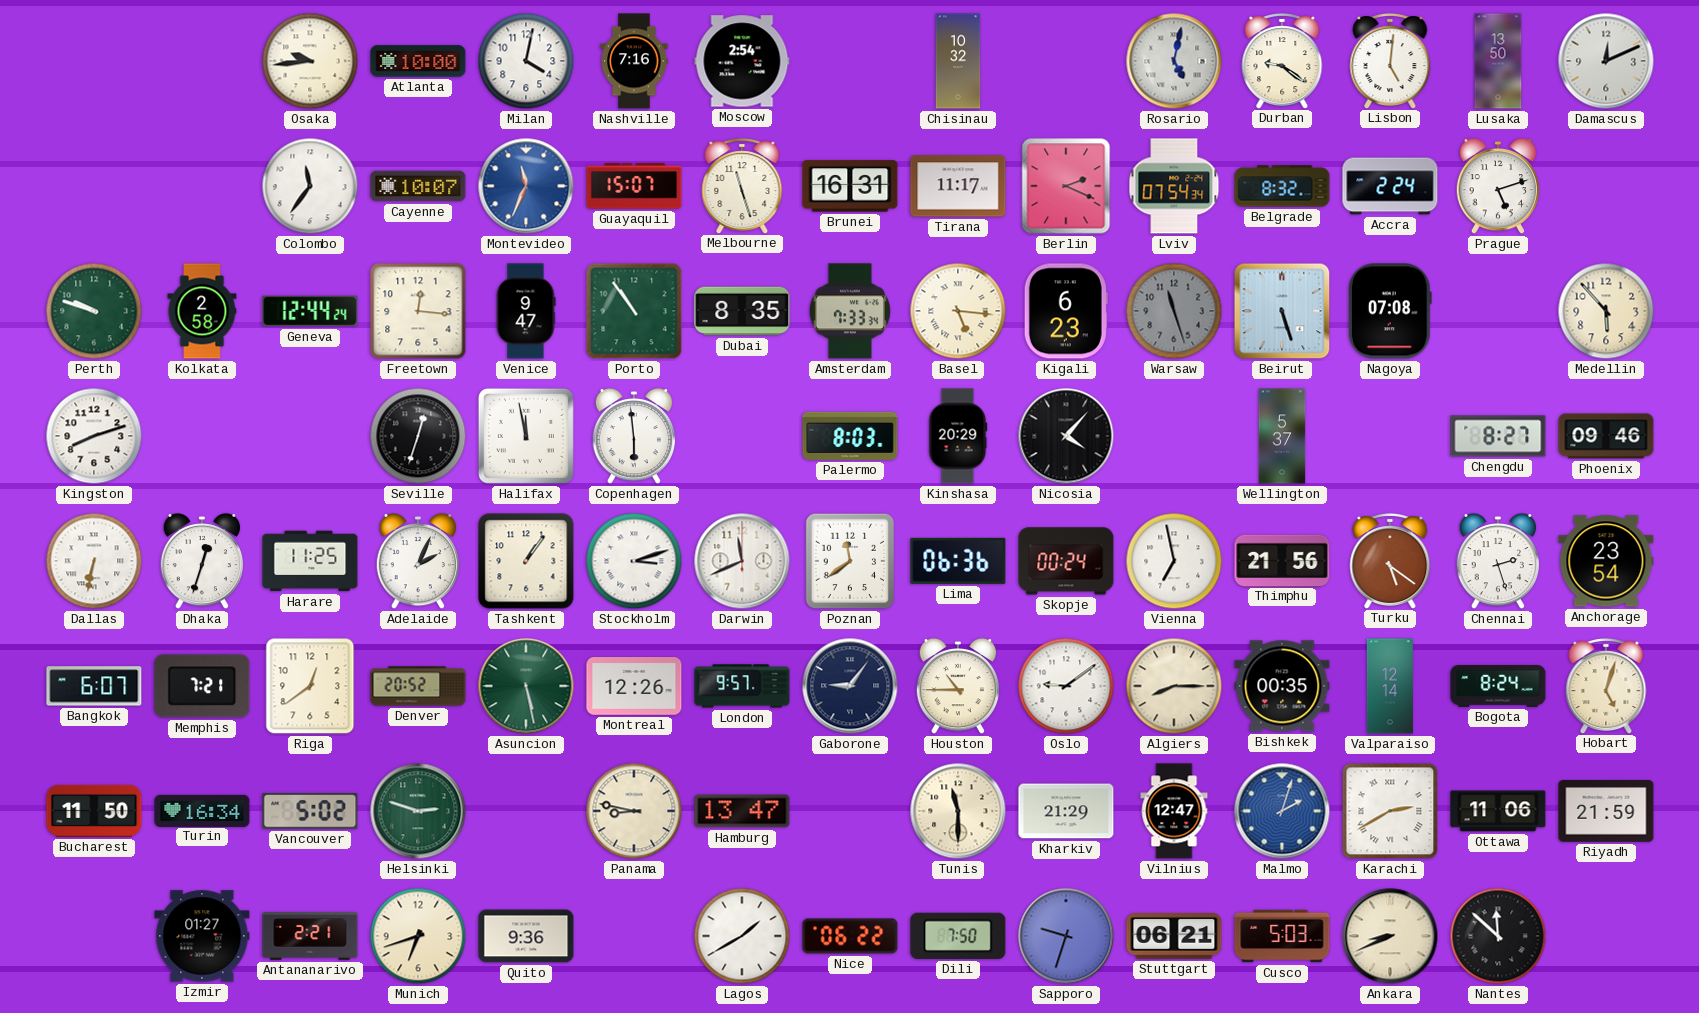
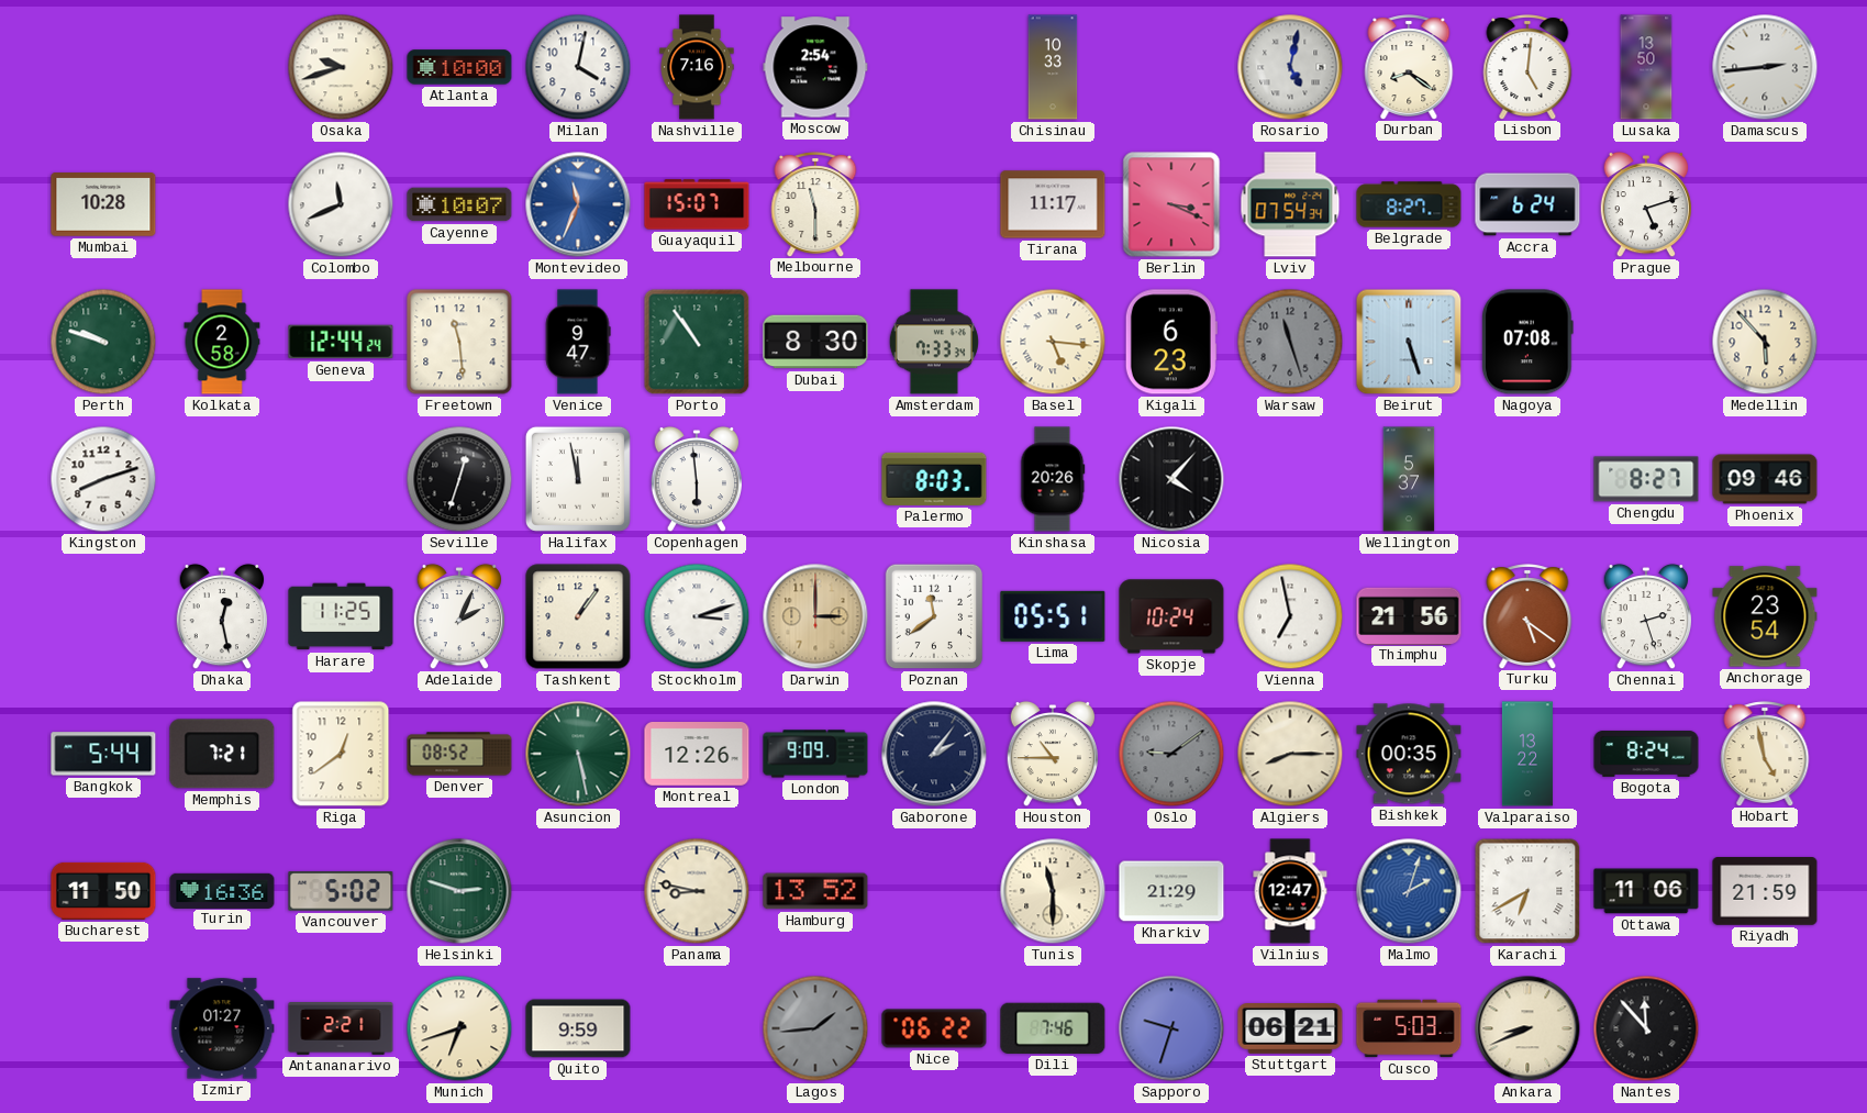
Osaka: 9:44 -> 9:42 (341, 67)
Chisinau: 10:32 -> 10:33 (1053, 67)
Durban: 9:21 -> 8:21 (1409, 67)
Damascus: 12:11 -> 2:44 (1765, 67)
Mumbai: none -> 10:28 (103, 205)
Colombo: 11:36 -> 11:41 (341, 204)
Melbourne: 11:27 -> 11:30 (815, 204)
Brunei: 16:31 -> none (850, 186)
Berlin: 2:19 -> 3:19 (1171, 204)
Belgrade: 8:32 -> 8:27 (1409, 204)
Accra: 2:24 -> 6:24 (1527, 204)
Freetown: 12:16 -> 11:29 (459, 342)
Dubai: 8:35 -> 8:30 (815, 342)
Kinshasa: 20:29 -> 20:26 (1053, 479)
Dallas: 6:32 -> none (94, 561)
Dhaka: 12:33 -> 12:28 (221, 616)
Darwin: 11:41 -> 3:00 (815, 616)
Darwin dial: white -> champagne (815, 616)
Lima: 06:36 -> 05:51 (1053, 616)
Skopje: 00:24 -> 10:24 (1171, 616)
Bangkok: 6:07 -> 5:44 (103, 754)
Denver: 20:52 -> 08:52 (459, 754)
London: 9:57 -> 9:09 (815, 754)
Gaborone: 9:06 -> 2:06 (934, 754)
Oslo dial: white -> grey (1171, 754)
Valparaiso: 12:14 -> 13:22 (1527, 754)
Hobart: 5:03 -> 4:58 (1765, 754)
Turin: 16:34 -> 16:36 (222, 890)
Hamburg: 13:47 -> 13:52 (815, 891)
Karachi: 2:40 -> 6:40 (1527, 891)
Quito: 9:36 -> 9:59 (578, 1028)
Lagos: 1:40 -> 1:44 (815, 1028)
Lagos dial: white -> grey (815, 1028)
Dili: 7:50 -> 7:46 (1053, 1028)
Nantes: 11:52 -> 11:53 (1646, 1028)
